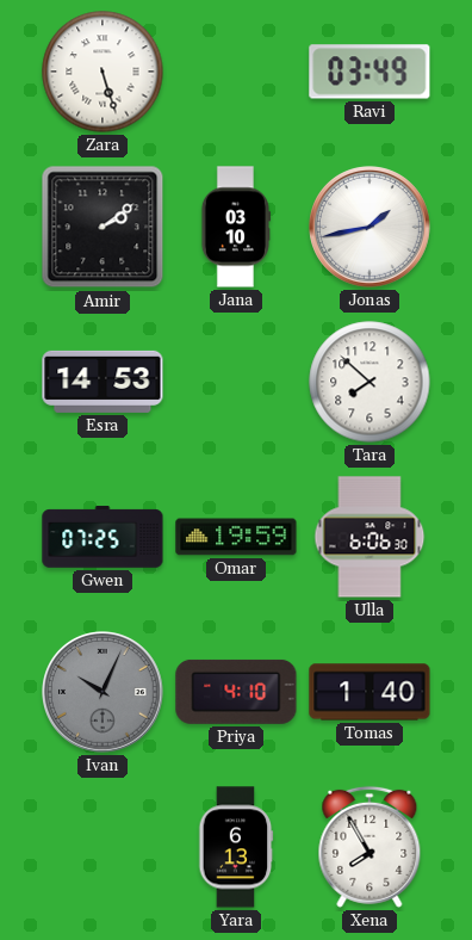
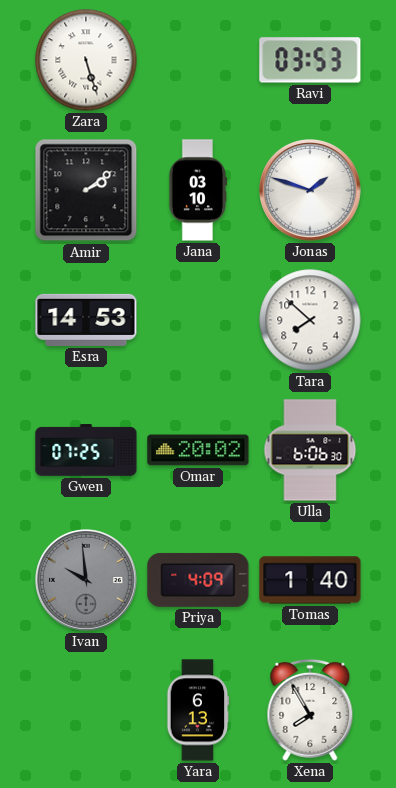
Ravi: 03:49 -> 03:53 (310, 60)
Jonas: 1:43 -> 1:48 (311, 191)
Omar: 19:59 -> 20:02 (198, 450)
Ivan: 10:04 -> 9:59 (87, 581)
Priya: 4:10 -> 4:09 (198, 580)
